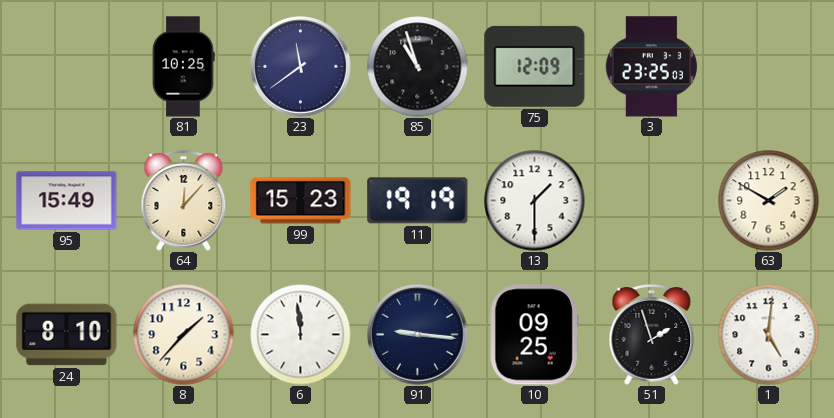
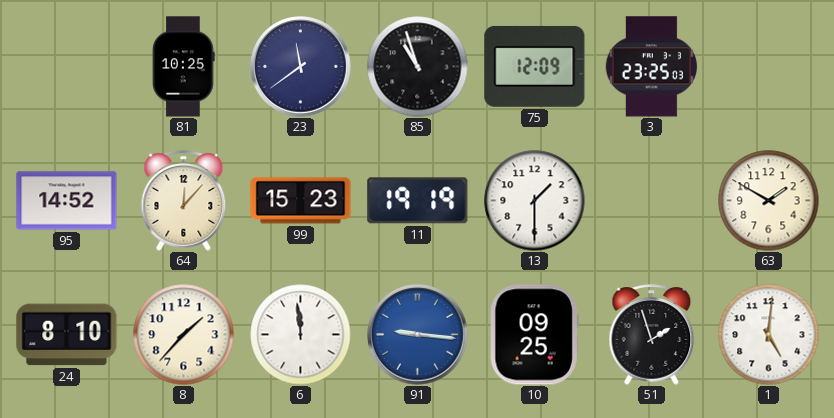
95: 15:49 -> 14:52 (67, 201)
91 dial: navy -> blue (418, 335)
